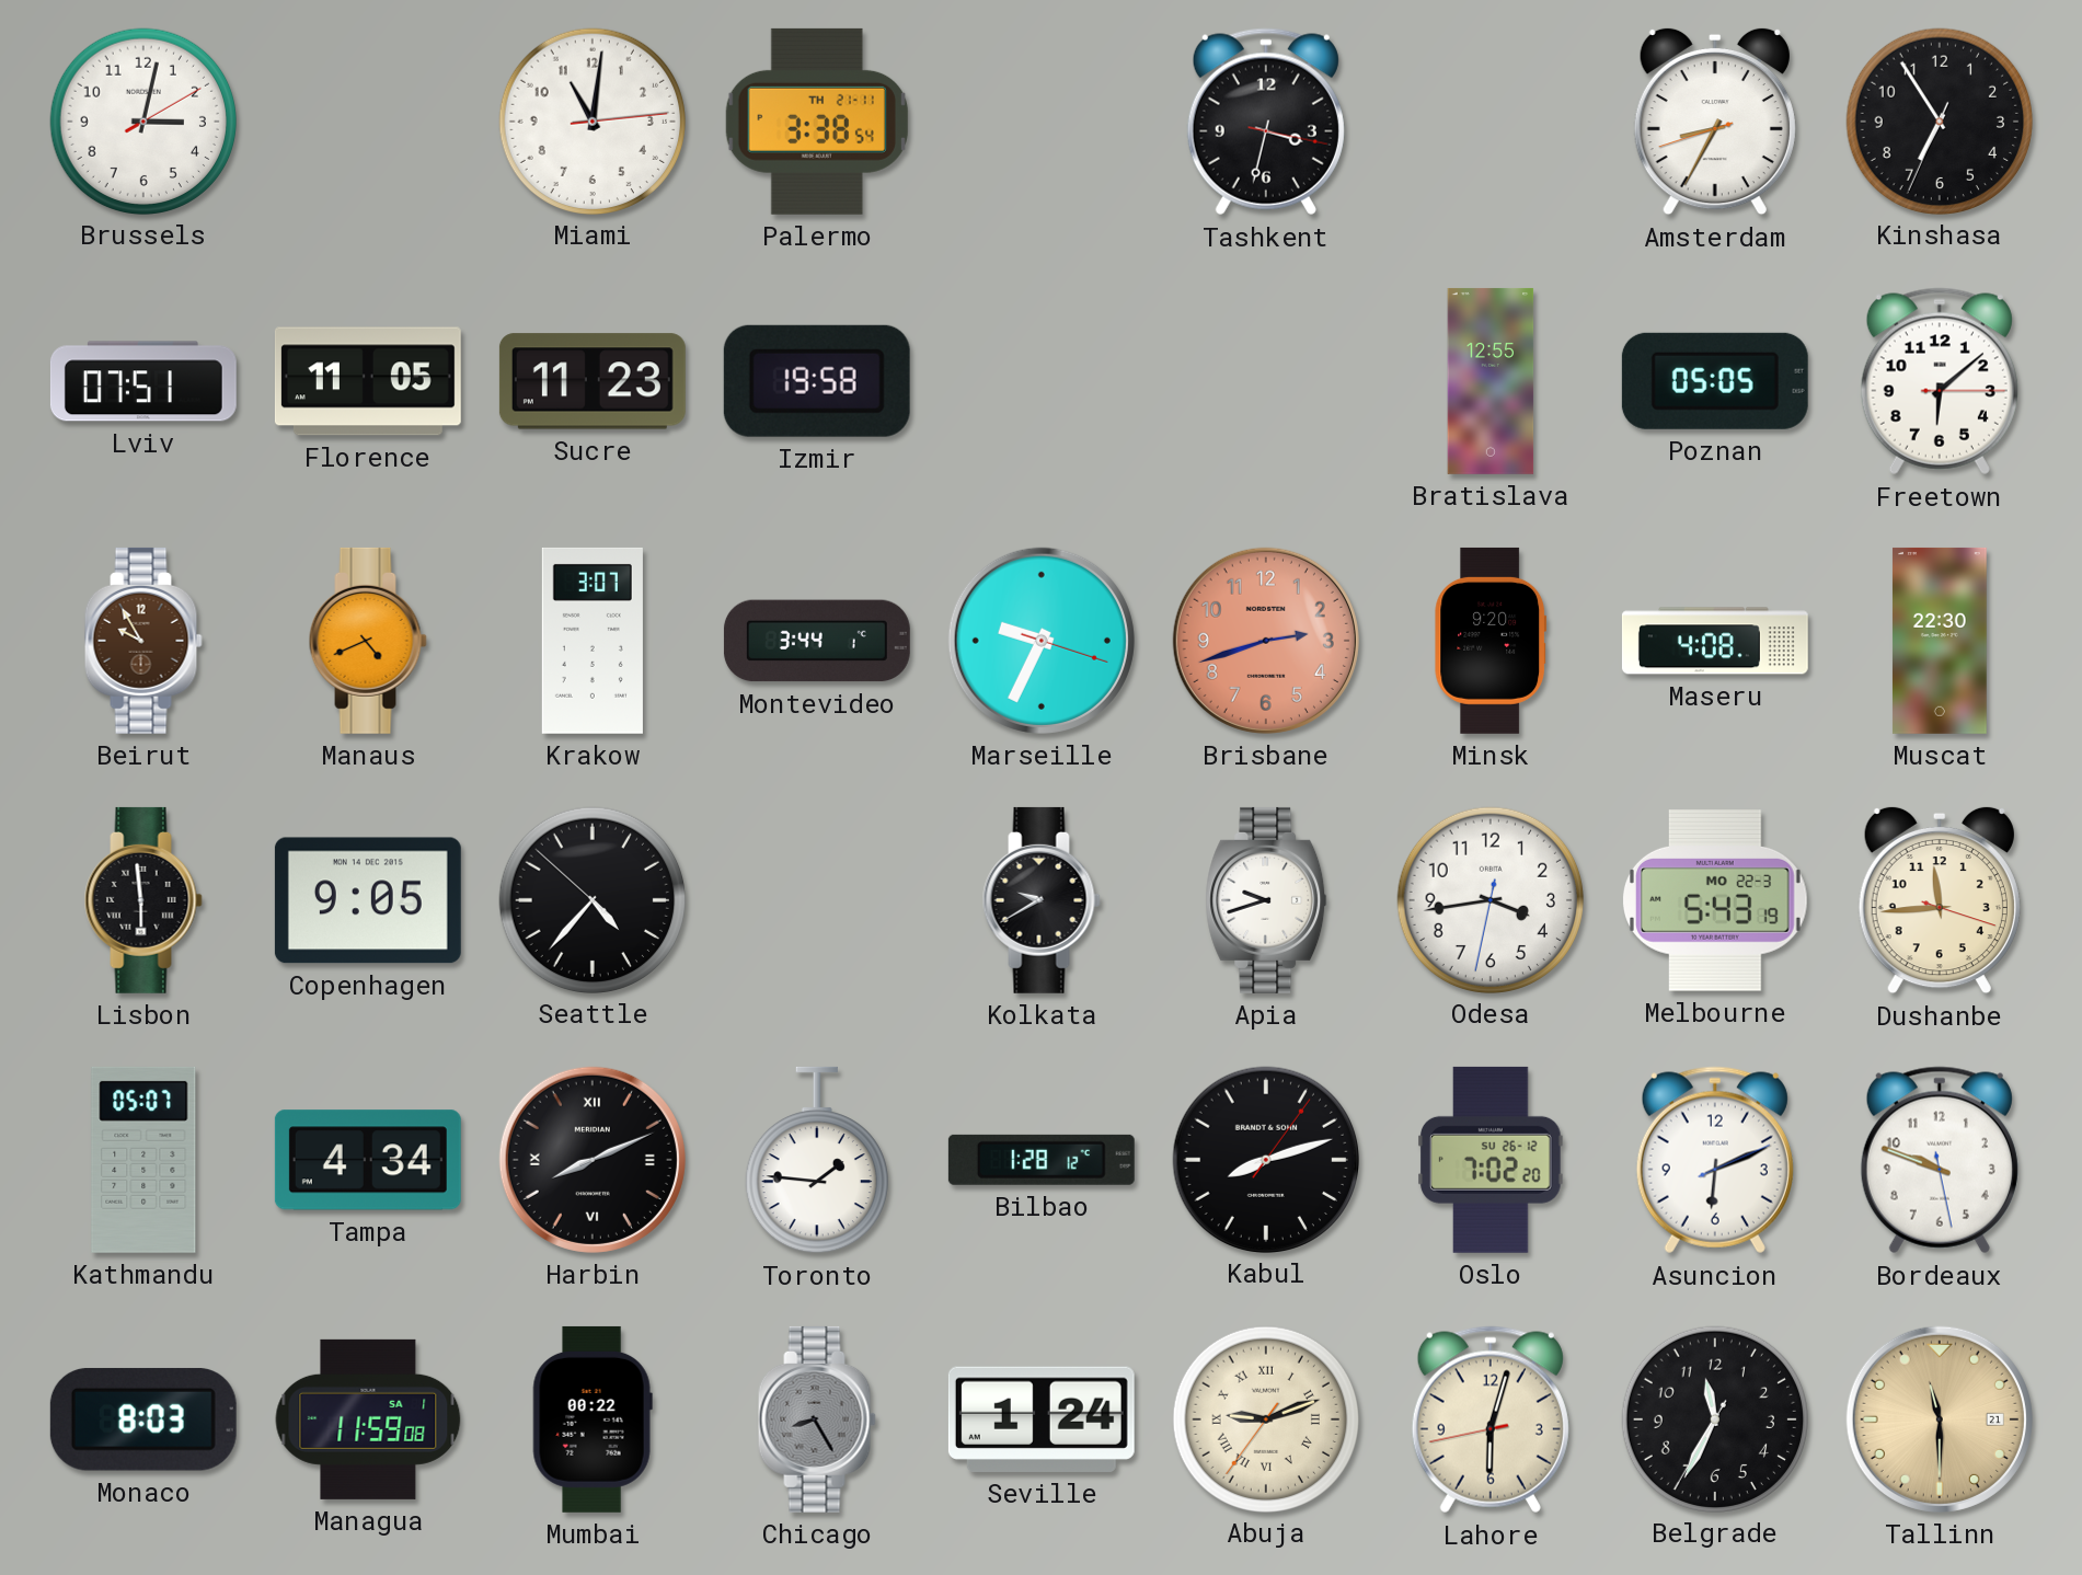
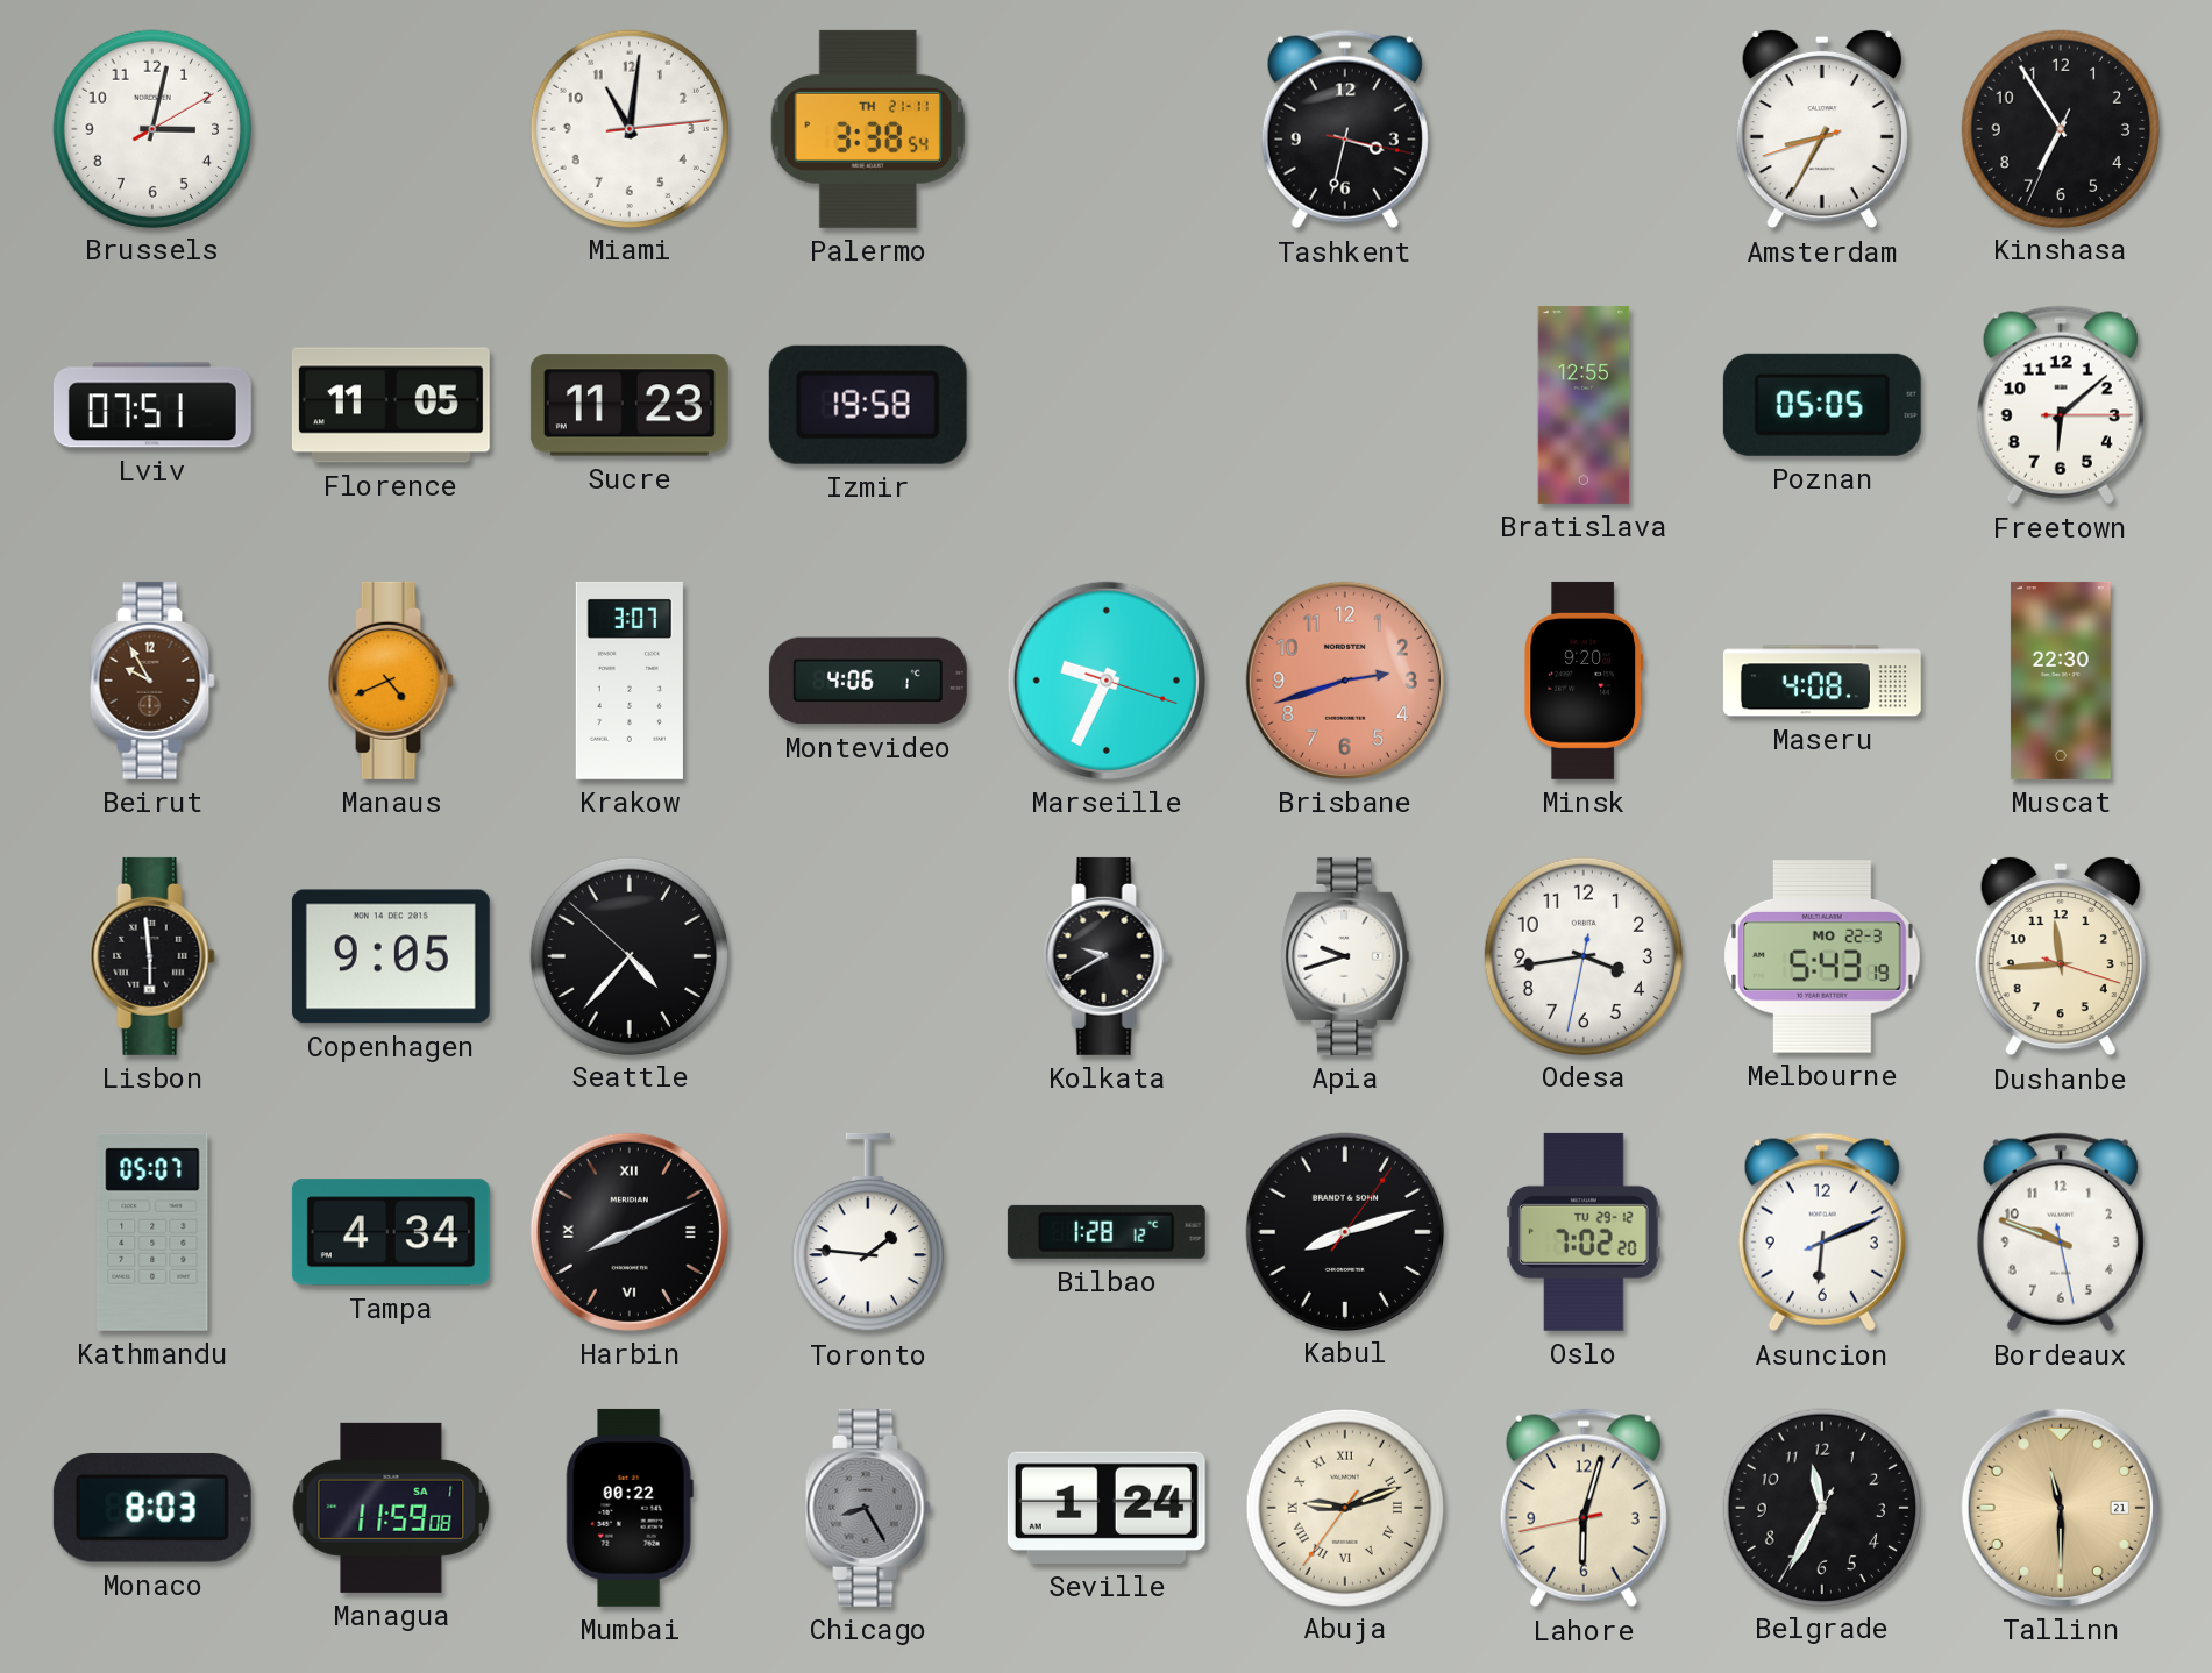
Montevideo: 3:44 -> 4:06 (868, 681)
Oslo date: SU 26-12 -> TU 29-12 (1585, 1232)
